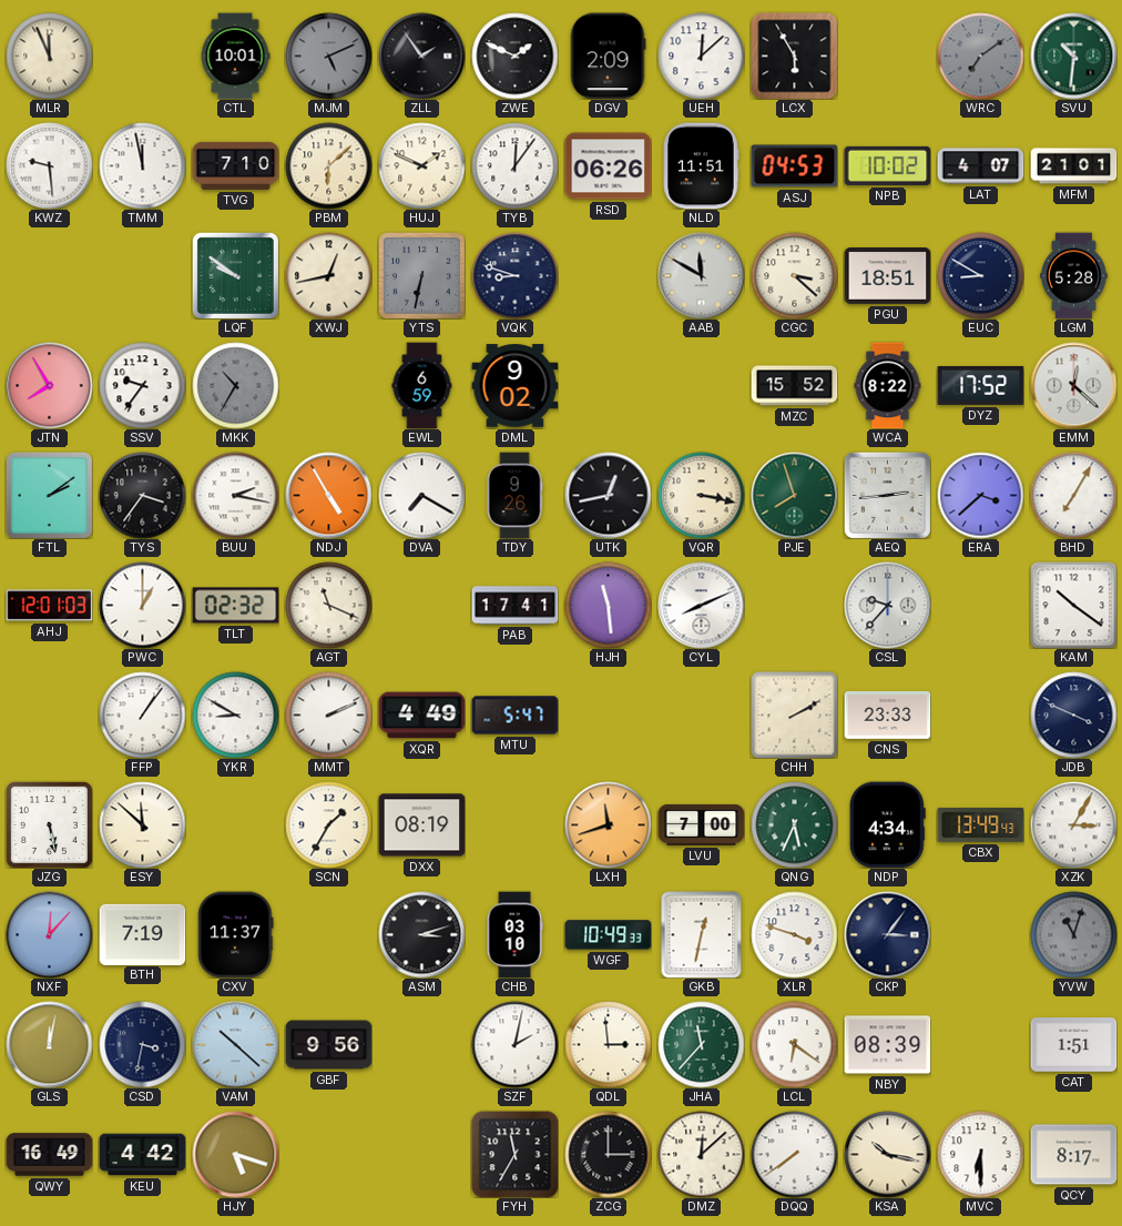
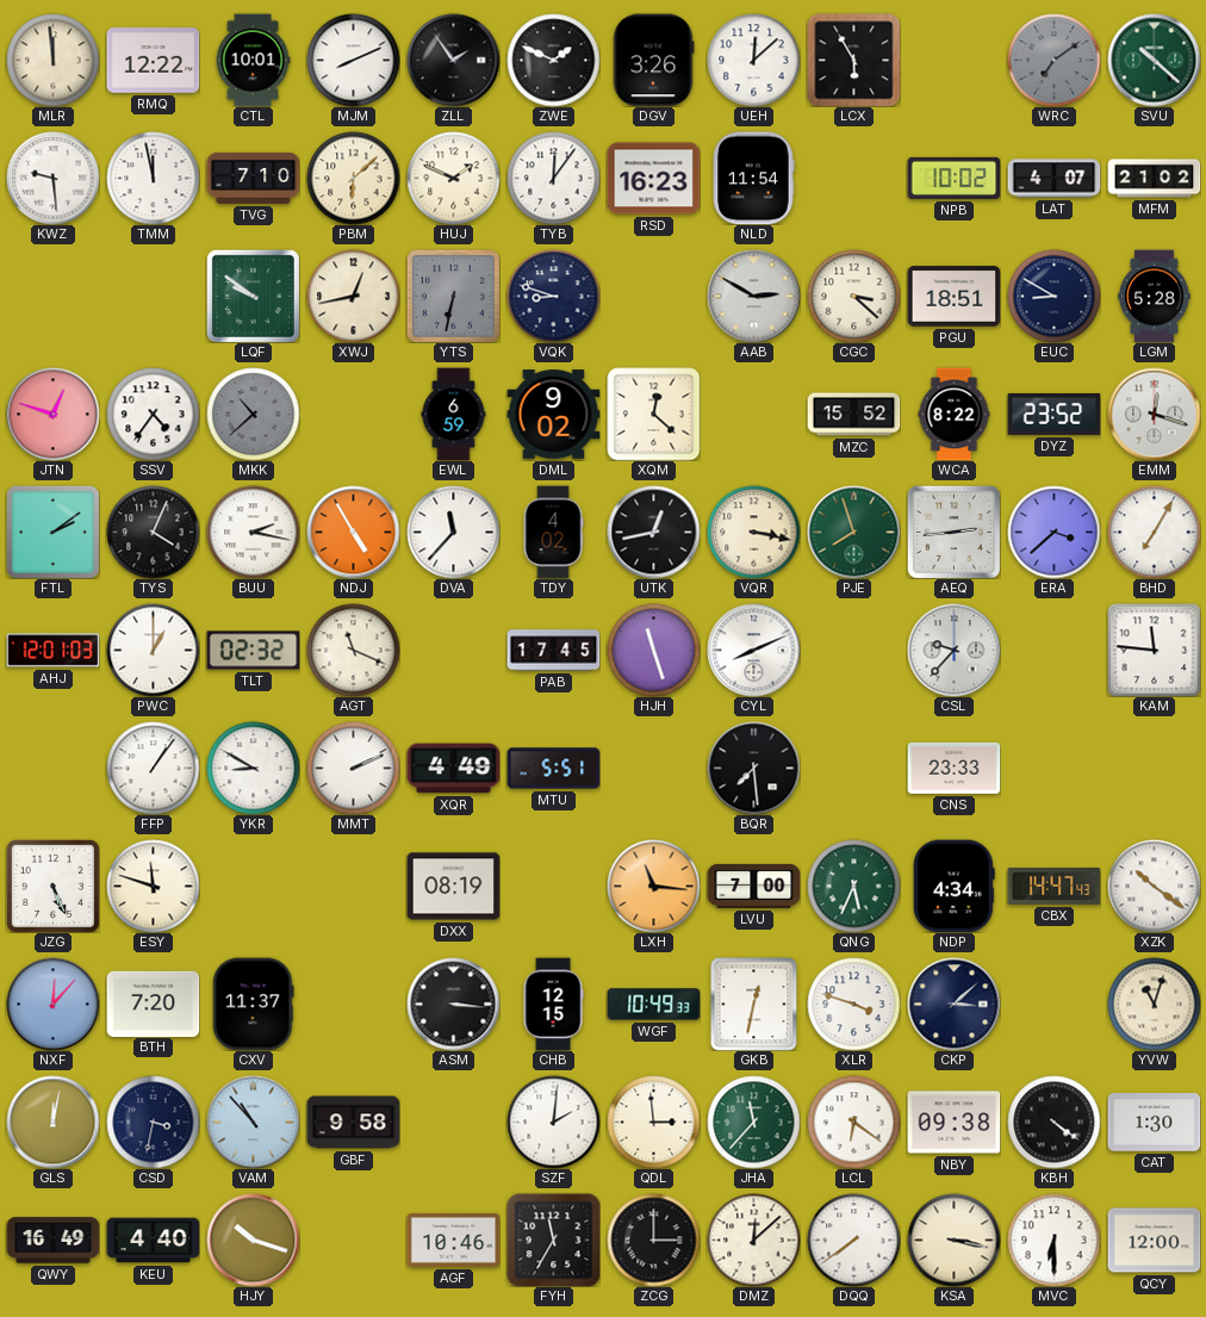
MLR: 11:56 -> 11:59 (52, 60)
RMQ: none -> 12:22 (153, 61)
MJM: 5:11 -> 8:11 (353, 60)
MJM dial: grey -> white (353, 60)
DGV: 2:09 -> 3:26 (653, 60)
SVU: 10:31 -> 10:22 (1154, 60)
RSD: 06:26 -> 16:23 (653, 179)
NLD: 11:51 -> 11:54 (753, 178)
ASJ: 04:53 -> none (794, 166)
MFM: 21:01 -> 21:02 (1154, 179)
AAB: 11:50 -> 2:50 (753, 296)
JTN: 7:55 -> 12:48 (52, 414)
SSV: 9:36 -> 4:36 (153, 414)
MKK: 10:35 -> 10:38 (253, 414)
XQM: none -> 12:22 (653, 414)
DYZ: 17:52 -> 23:52 (1053, 414)
EMM: 12:22 -> 12:18 (1154, 414)
TYS: 3:36 -> 4:04 (153, 532)
DVA: 7:20 -> 11:37 (453, 532)
TDY: 9:26 -> 4:02 (553, 532)
PAB: 17:41 -> 17:45 (553, 651)
HJH: 11:29 -> 11:27 (653, 650)
KAM: 10:21 -> 11:46 (1154, 650)
MTU: 5:47 -> 5:51 (553, 769)
BQR: none -> 7:29 (753, 768)
CHH: 2:10 -> none (794, 715)
JDB: 3:49 -> none (1073, 715)
JZG: 5:28 -> 5:26 (52, 886)
ESY: 11:52 -> 11:48 (153, 886)
SCN: 1:35 -> none (328, 824)
LXH: 11:42 -> 11:16 (653, 886)
CBX: 13:49 -> 14:47 (1053, 886)
XZK: 3:05 -> 10:21 (1154, 886)
BTH: 7:19 -> 7:20 (153, 1004)
ASM: 3:12 -> 3:16 (453, 1004)
CHB: 03:10 -> 12:15 (553, 1004)
CKP: 3:06 -> 3:08 (953, 1004)
YVW dial: grey -> cream (1154, 1004)
VAM: 10:22 -> 10:53 (253, 1122)
GBF: 9:56 -> 9:58 (353, 1123)
SZF: 2:02 -> 2:01 (553, 1122)
NBY: 08:39 -> 09:38 (953, 1123)
KBH: none -> 4:21 (1053, 1122)
CAT: 1:51 -> 1:30 (1154, 1123)
KEU: 4:42 -> 4:40 (153, 1241)
HJY: 5:18 -> 10:18 (253, 1240)
AGF: none -> 10:46 (453, 1240)
KSA: 10:17 -> 3:17 (953, 1240)
QCY: 8:17 -> 12:00 (1154, 1241)
